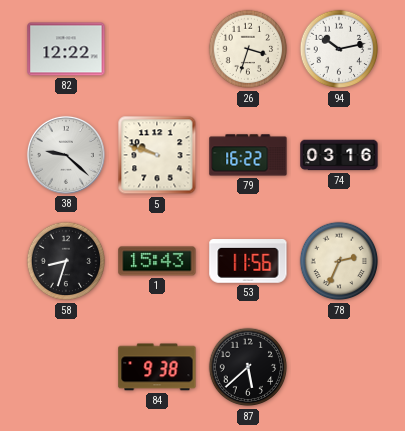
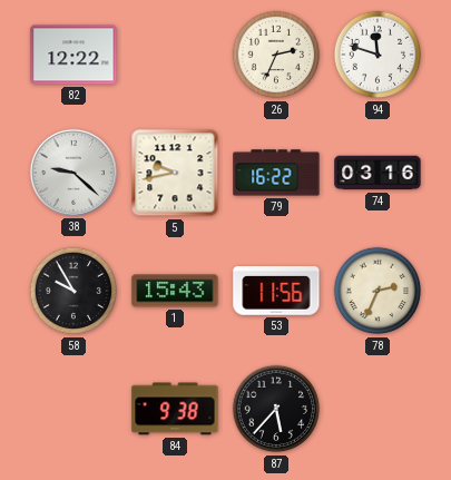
26: 3:33 -> 2:34 (276, 55)
94: 10:13 -> 11:48 (378, 55)
5: 9:48 -> 9:43 (175, 173)
58: 8:33 -> 9:55 (73, 291)
87: 5:38 -> 5:37 (276, 409)
